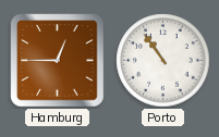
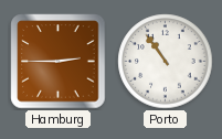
Hamburg: 12:45 -> 2:45 (59, 62)
